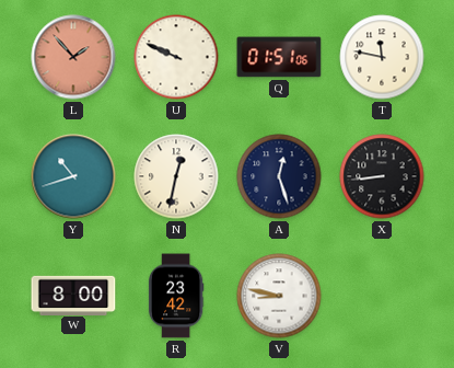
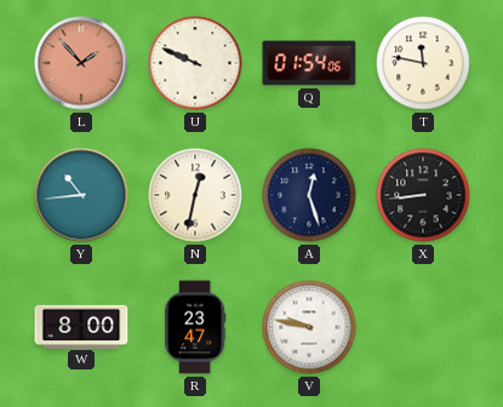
Q: 01:51 -> 01:54 (309, 63)
Y: 10:42 -> 10:44 (81, 195)
R: 23:42 -> 23:47 (195, 327)
V: 8:47 -> 9:47 (309, 327)
